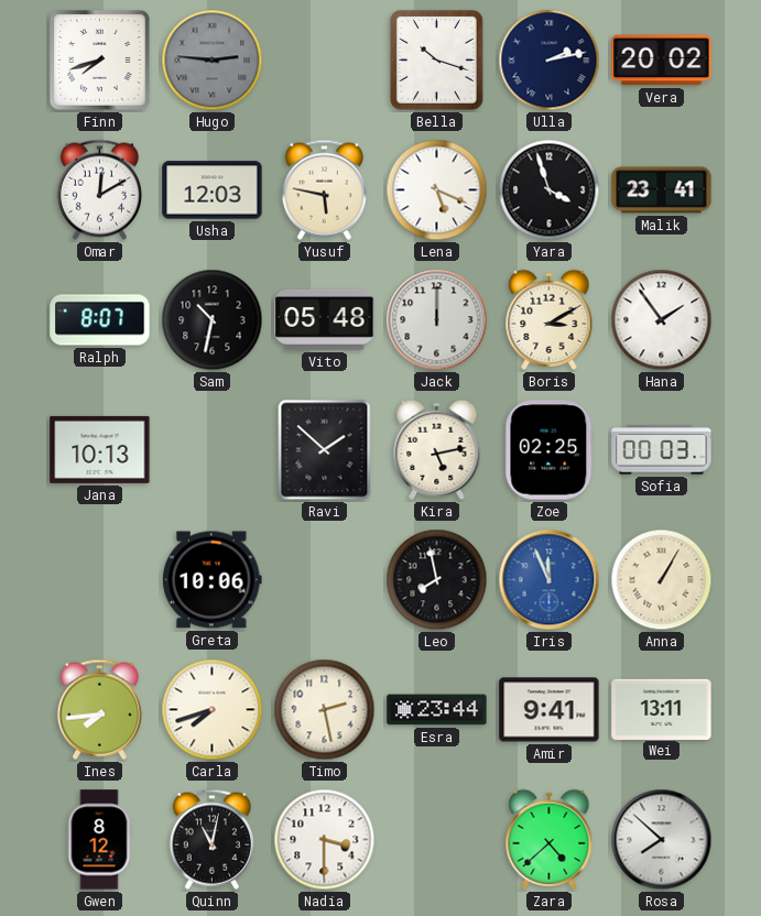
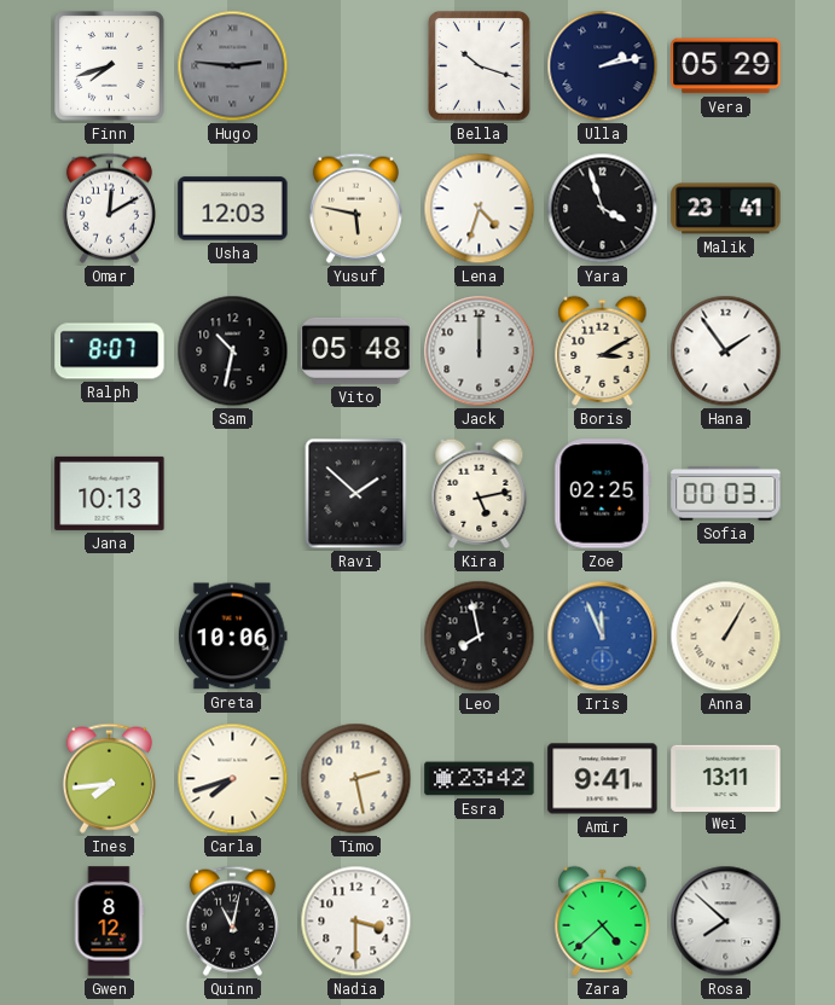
Vera: 20:02 -> 05:29 (726, 66)
Lena: 5:19 -> 4:33 (480, 209)
Esra: 23:44 -> 23:42 (480, 779)
